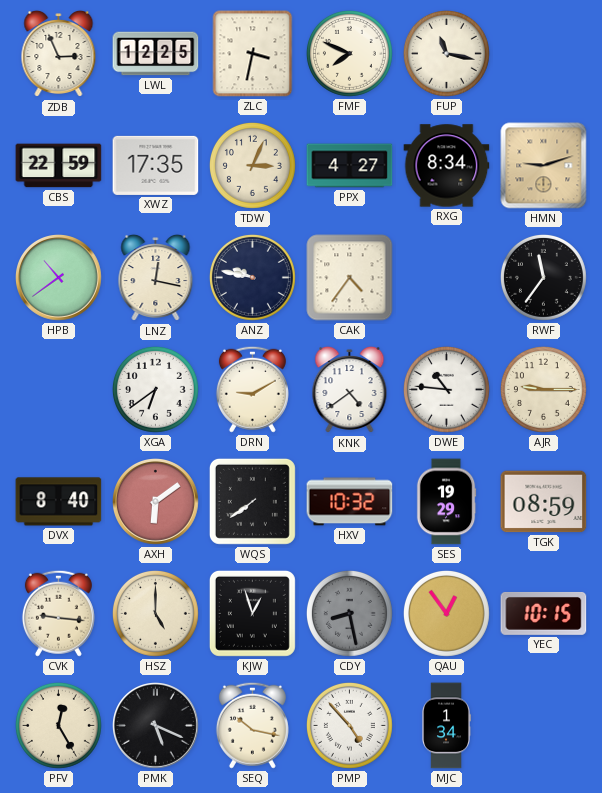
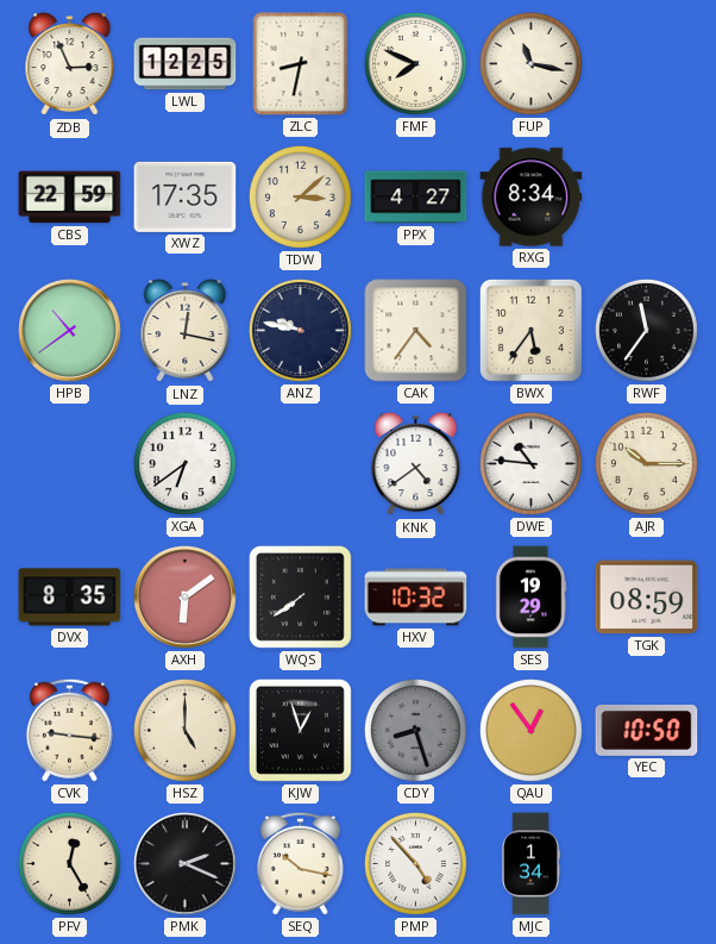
ZLC: 3:32 -> 8:32 (301, 64)
TDW: 3:04 -> 3:08 (300, 196)
HMN: 9:12 -> none (544, 166)
BWX: none -> 5:36 (530, 330)
DRN: 9:10 -> none (252, 389)
AJR: 9:15 -> 10:15 (646, 463)
DVX: 8:40 -> 8:35 (70, 598)
CDY: 8:28 -> 8:27 (415, 730)
YEC: 10:15 -> 10:50 (647, 730)
PMK: 5:19 -> 2:19 (186, 864)
